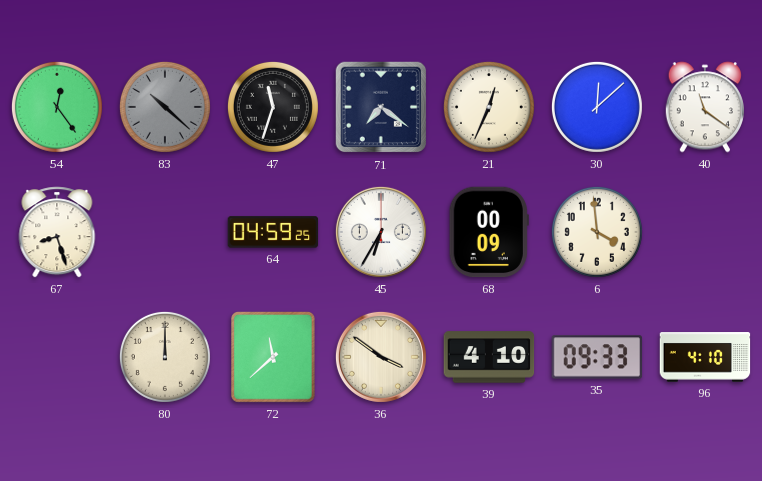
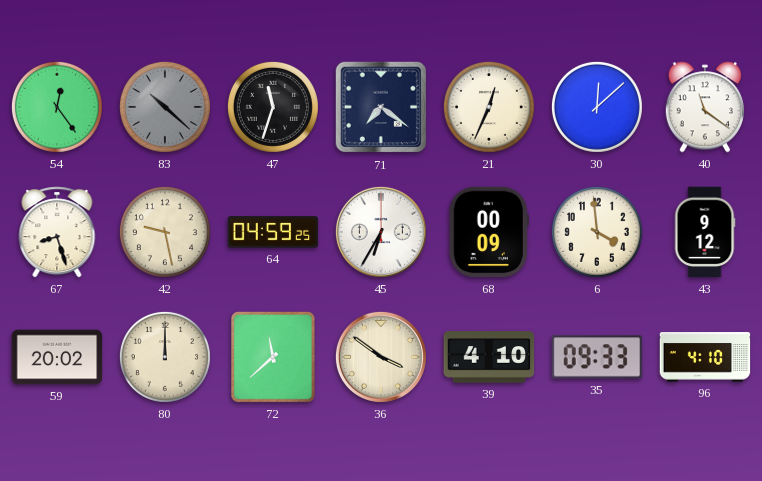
42: none -> 9:28 (165, 232)
43: none -> 9:12 (705, 232)
59: none -> 20:02 (57, 357)
